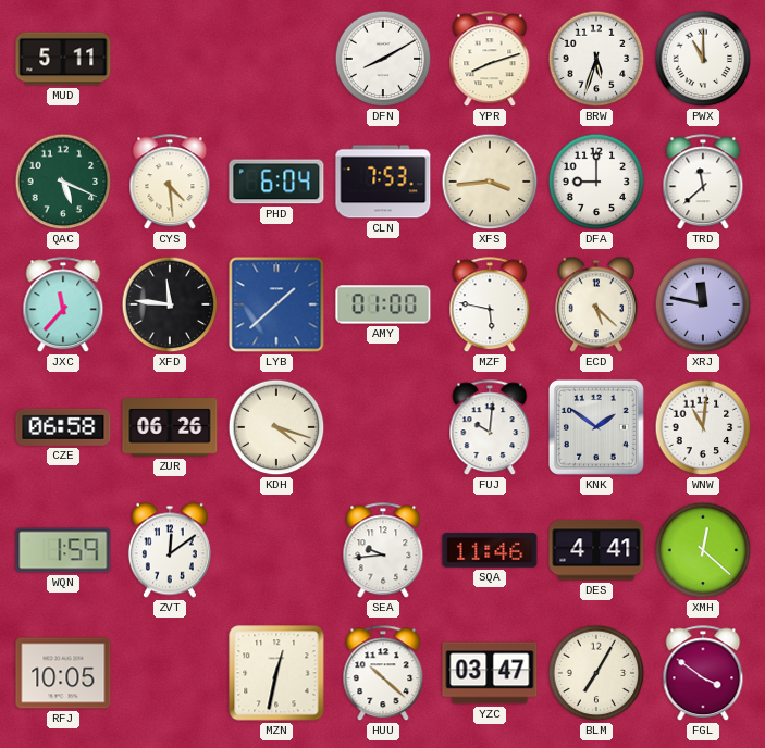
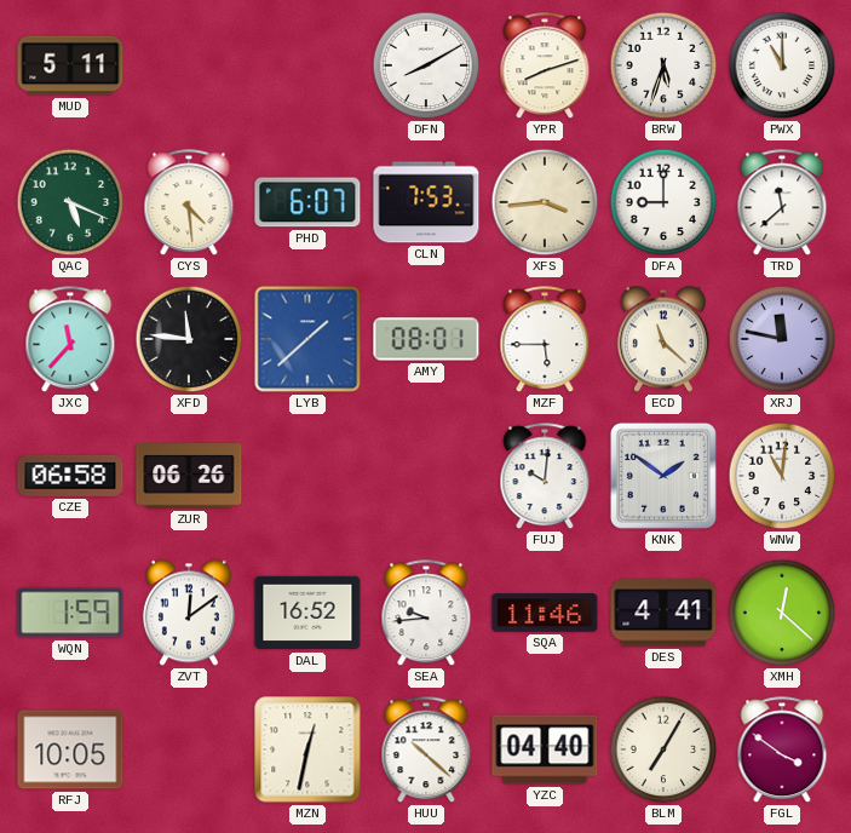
PHD: 6:04 -> 6:07 (307, 202)
AMY: 01:00 -> 08:01 (426, 339)
MZF: 5:47 -> 5:45 (545, 340)
ECD: 5:22 -> 11:22 (663, 339)
KDH: 4:18 -> none (276, 427)
DAL: none -> 16:52 (307, 613)
YZC: 03:47 -> 04:40 (545, 749)
